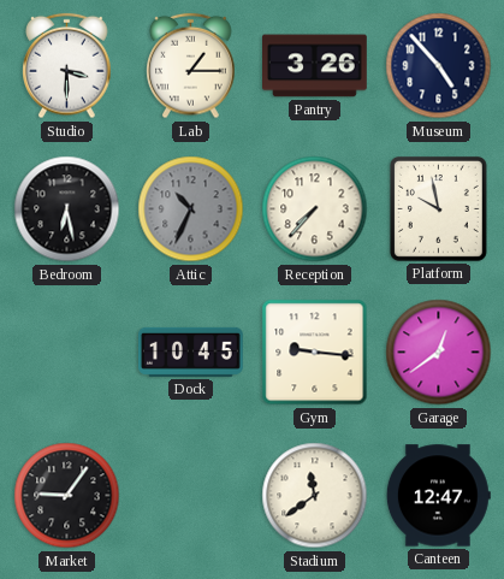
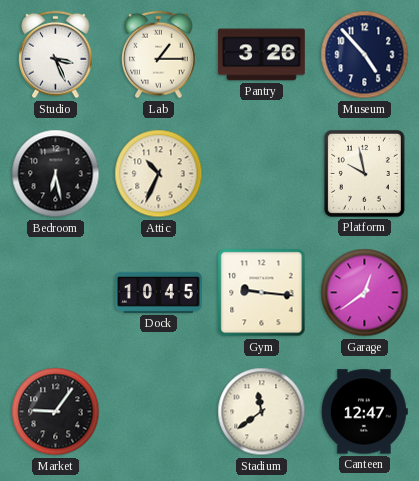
Studio: 3:30 -> 3:26 (56, 55)
Attic dial: grey -> cream (159, 174)
Reception: 7:37 -> none (315, 209)
